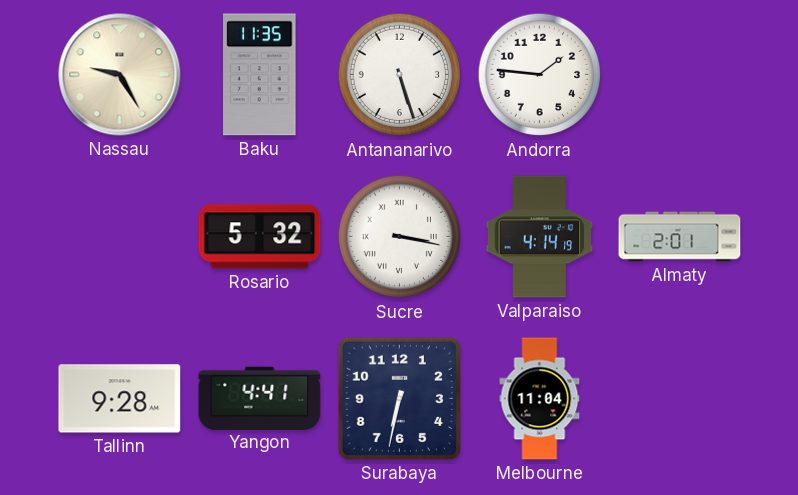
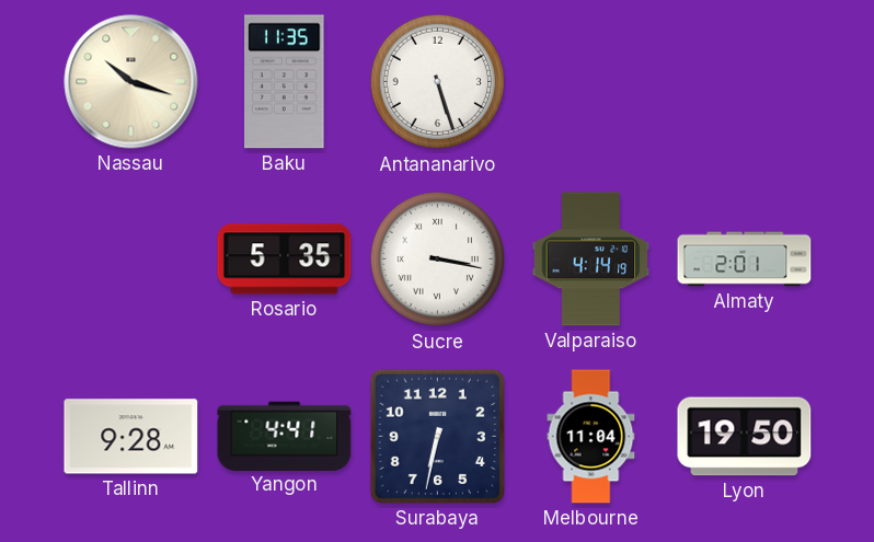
Nassau: 9:25 -> 10:18 (131, 82)
Andorra: 1:46 -> none (540, 75)
Rosario: 5:32 -> 5:35 (285, 260)
Lyon: none -> 19:50 (745, 437)
